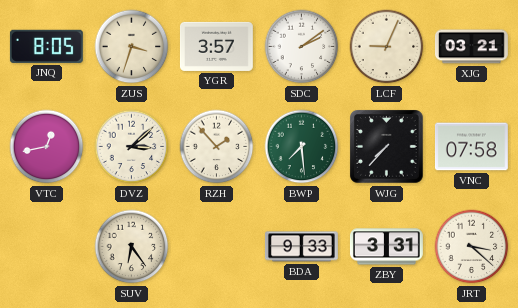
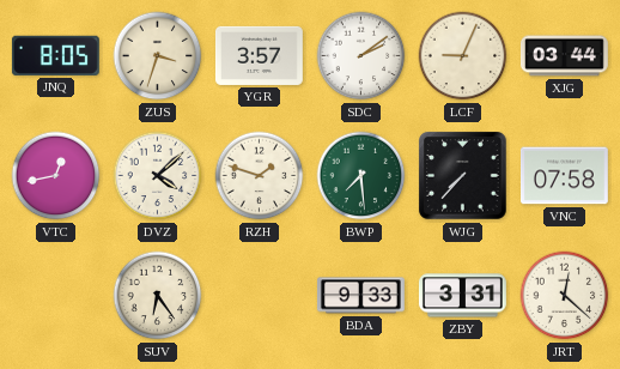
XJG: 03:21 -> 03:44 (564, 56)
DVZ: 3:08 -> 4:08 (158, 176)
RZH: 1:53 -> 1:48 (260, 176)
JRT: 3:22 -> 12:22 (565, 296)
